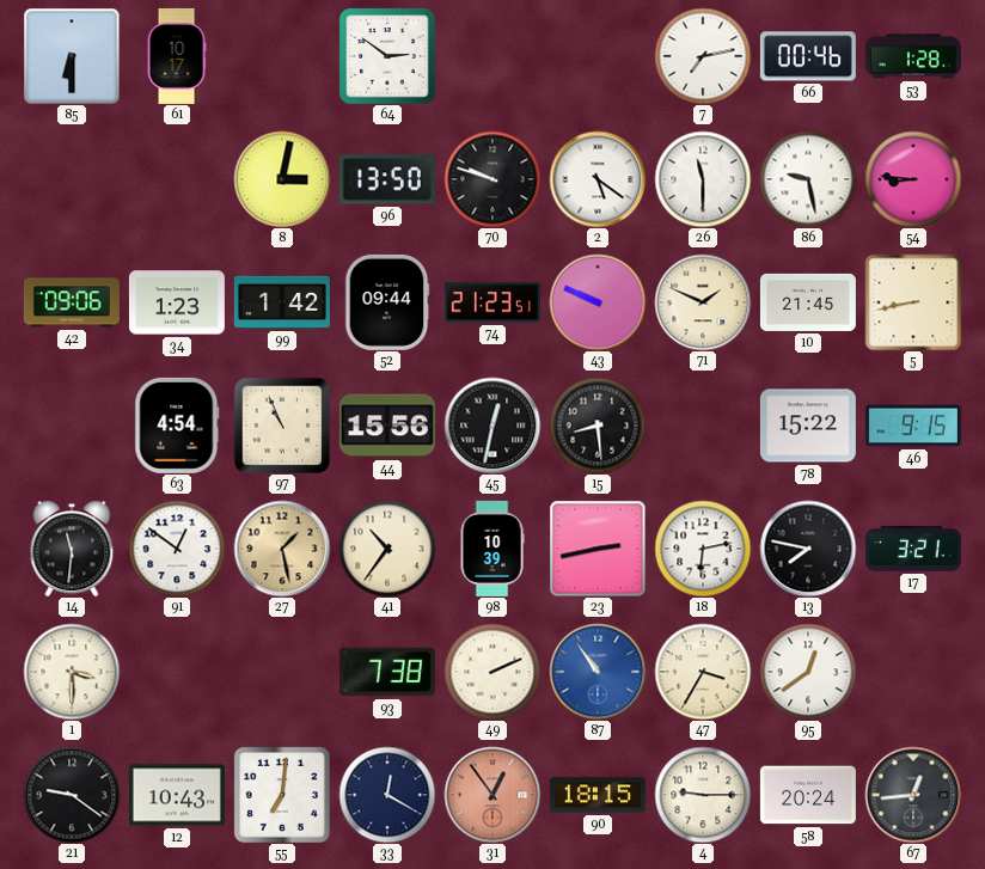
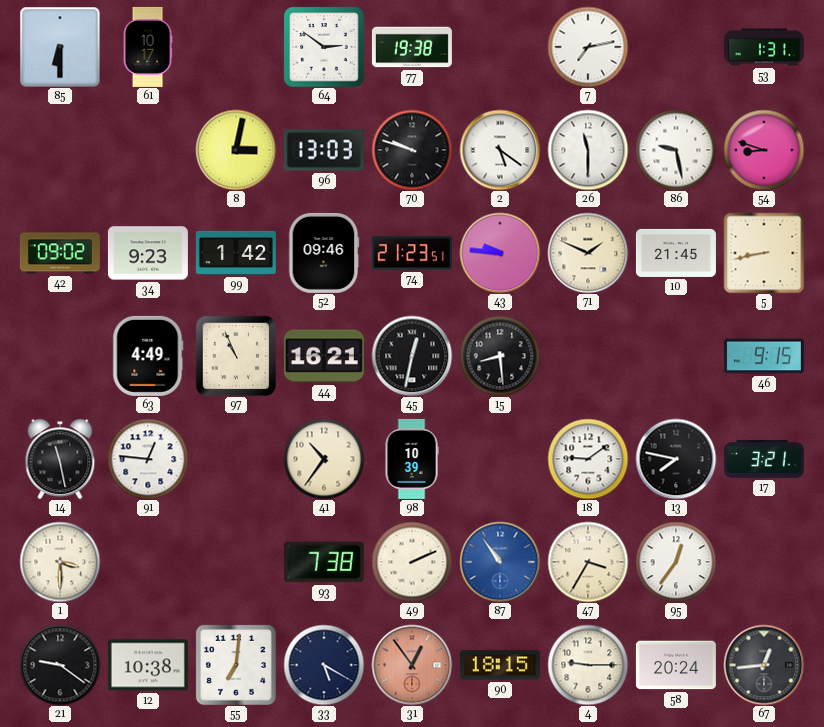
77: none -> 19:38 (412, 47)
66: 00:46 -> none (808, 56)
53: 1:28 -> 1:31 (764, 47)
96: 13:50 -> 13:03 (324, 150)
54: 8:46 -> 8:48 (764, 150)
42: 09:06 -> 09:02 (60, 253)
34: 1:23 -> 9:23 (148, 253)
52: 09:44 -> 09:46 (324, 253)
43: 9:49 -> 9:46 (500, 253)
63: 4:54 -> 4:49 (148, 356)
44: 15:56 -> 16:21 (324, 356)
78: 15:22 -> none (808, 426)
14: 11:31 -> 11:28 (60, 459)
91: 12:51 -> 12:46 (148, 459)
27: 1:28 -> none (282, 549)
23: 2:43 -> none (598, 549)
18: 6:13 -> 9:09 (588, 459)
95: 12:39 -> 12:36 (676, 562)
12: 10:43 -> 10:38 (148, 665)
33: 12:20 -> 5:20 (324, 665)
